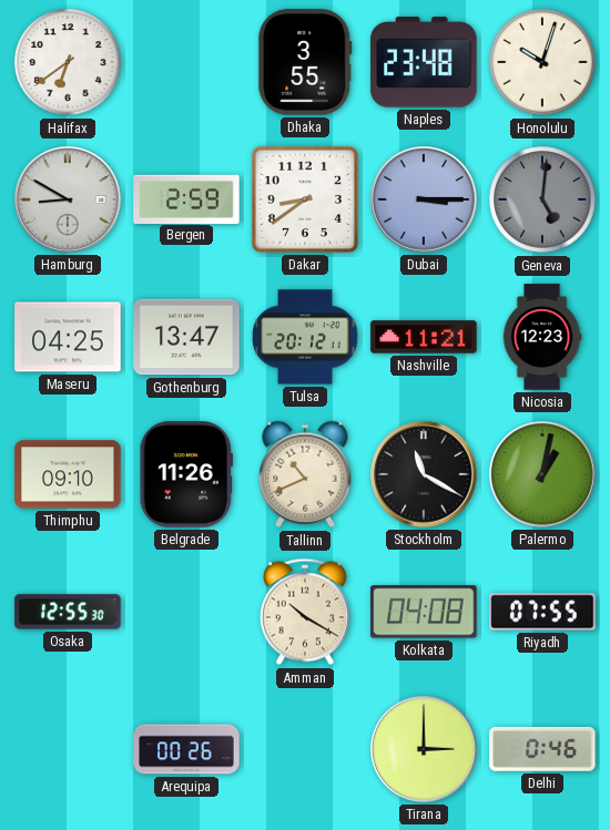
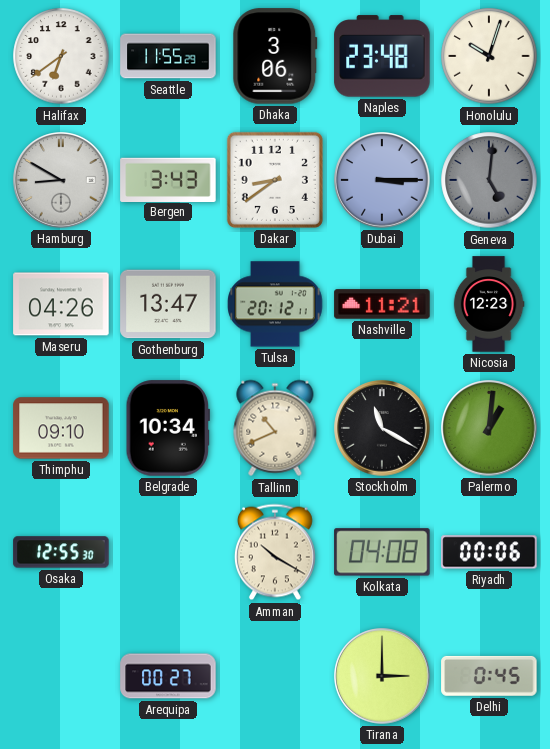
Seattle: none -> 11:55 (168, 56)
Dhaka: 3:55 -> 3:06 (275, 56)
Bergen: 2:59 -> 3:43 (168, 179)
Maseru: 04:25 -> 04:26 (61, 304)
Belgrade: 11:26 -> 10:34 (168, 428)
Palermo: 1:02 -> 1:01 (489, 428)
Riyadh: 07:55 -> 00:06 (489, 552)
Arequipa: 00:26 -> 00:27 (168, 676)
Delhi: 0:46 -> 0:45 (489, 676)
